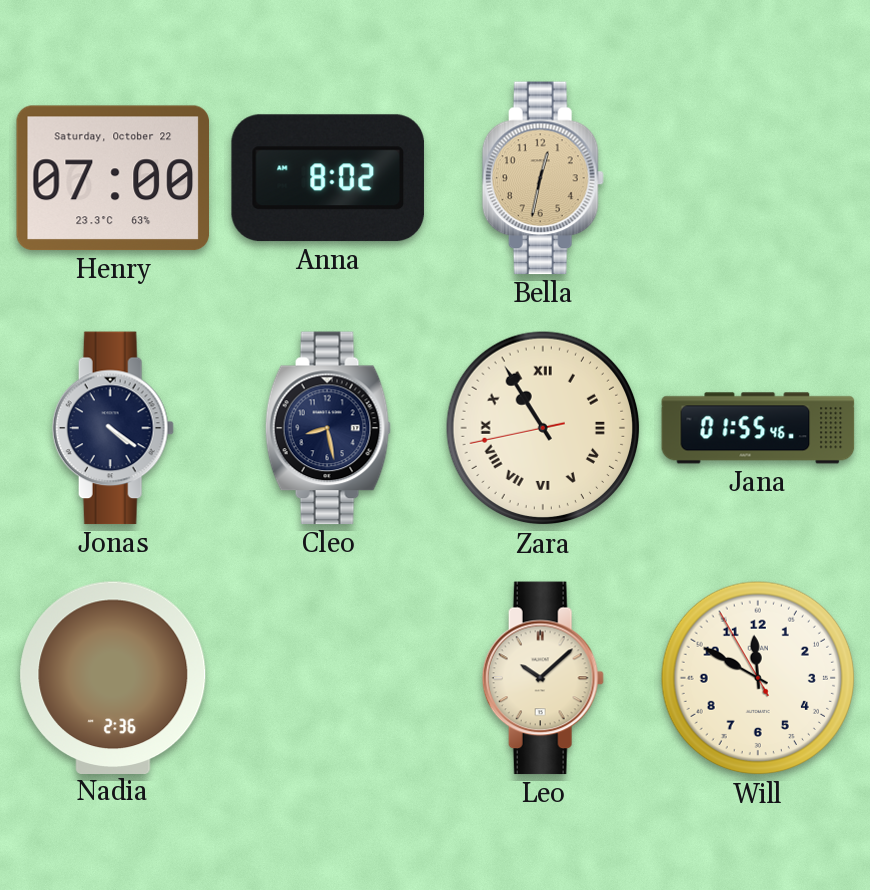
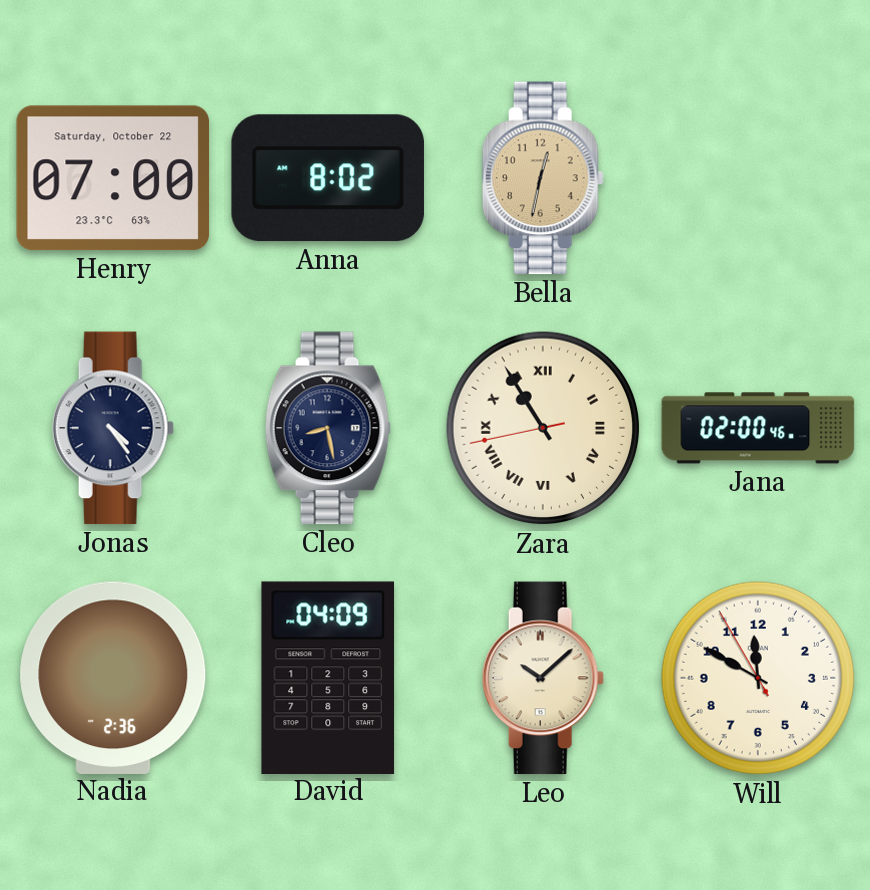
Jonas: 4:21 -> 4:24 (113, 428)
Jana: 01:55 -> 02:00 (758, 428)
David: none -> 04:09 (328, 677)
